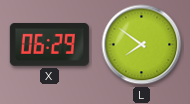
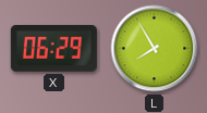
L: 7:51 -> 7:55 (155, 49)
